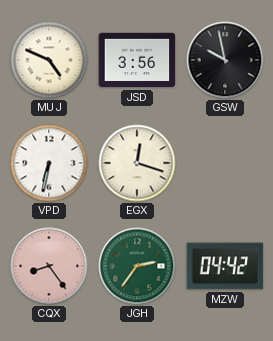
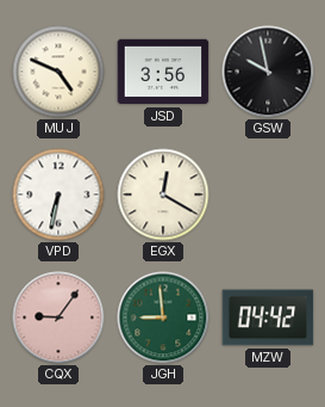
EGX: 12:18 -> 12:20 (163, 195)
CQX: 8:24 -> 9:06 (58, 317)
JGH: 2:36 -> 8:59 (163, 317)
